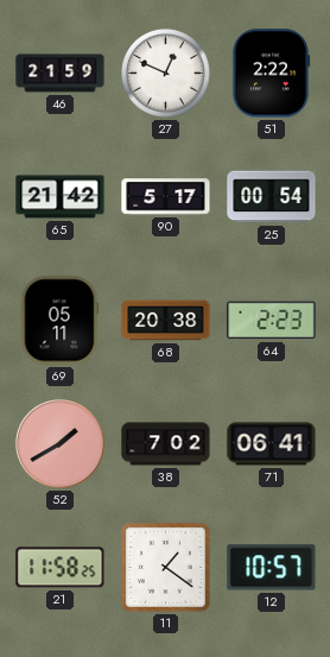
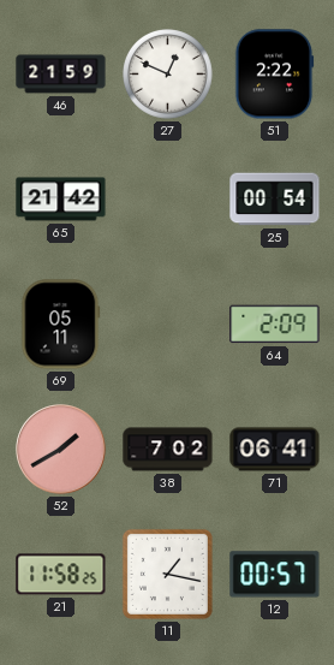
90: 5:17 -> none (166, 197)
68: 20:38 -> none (166, 321)
64: 2:23 -> 2:09 (275, 325)
11: 1:21 -> 1:17 (167, 574)
12: 10:57 -> 00:57 (275, 575)
